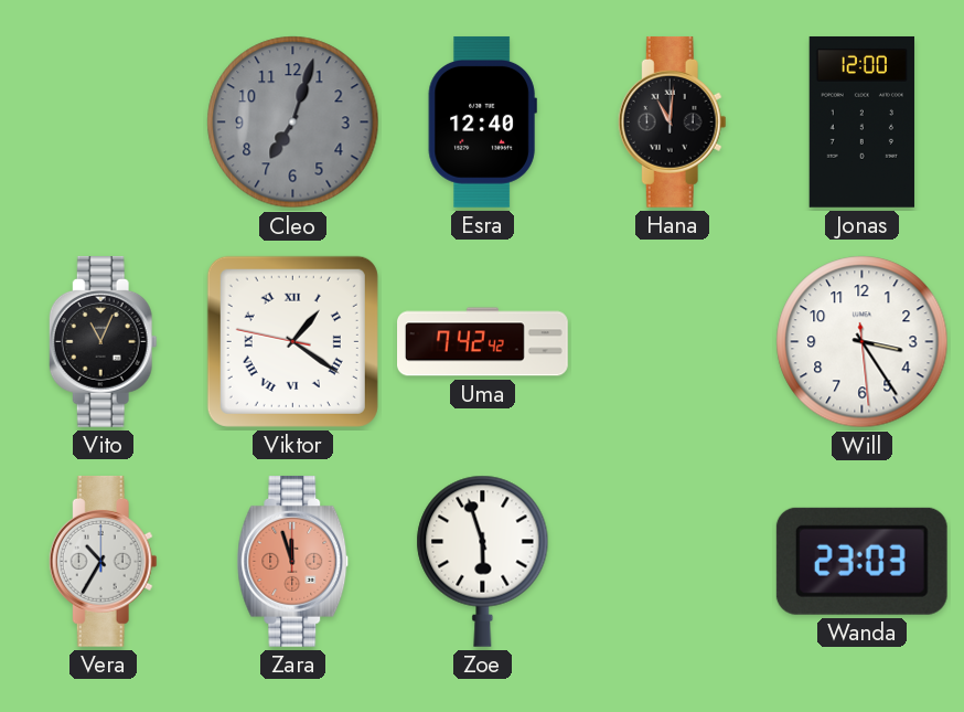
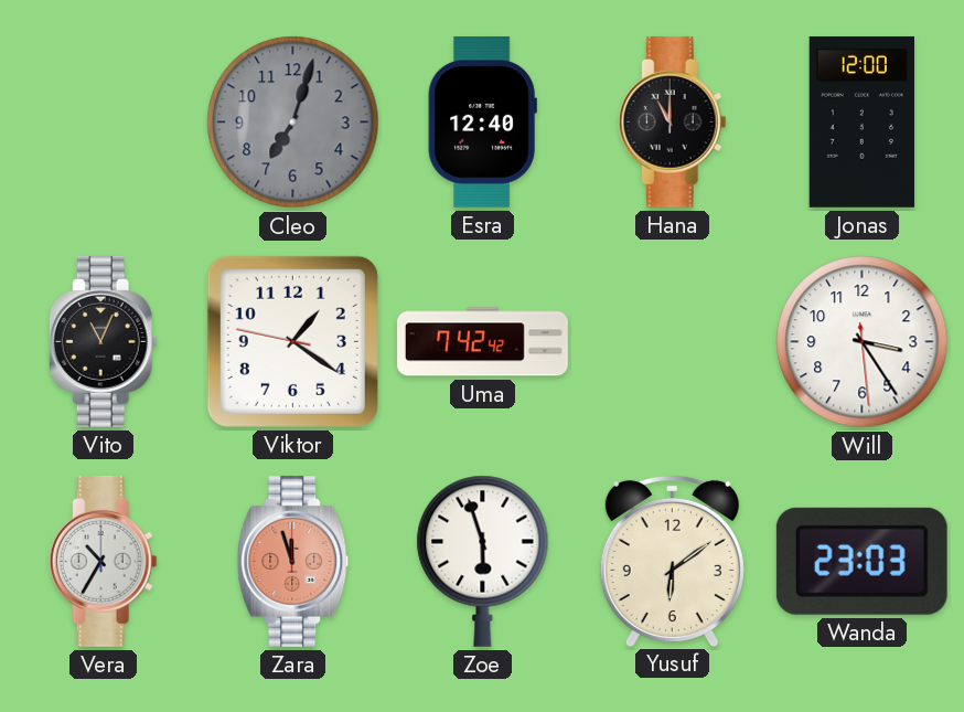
Hana: 11:01 -> 11:00 (672, 121)
Viktor numerals: Roman -> Arabic (292, 341)
Yusuf: none -> 6:09 (672, 561)
